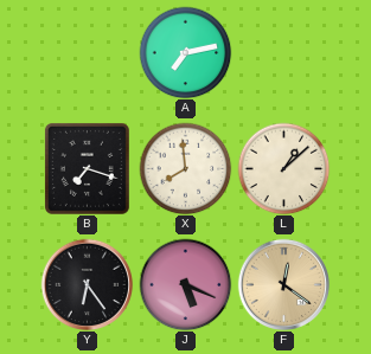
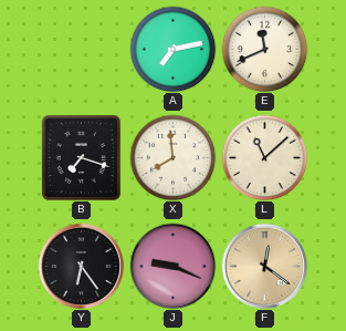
E: none -> 11:41 (264, 49)
L: 1:08 -> 11:08 (264, 157)
J: 5:19 -> 9:19 (172, 266)
